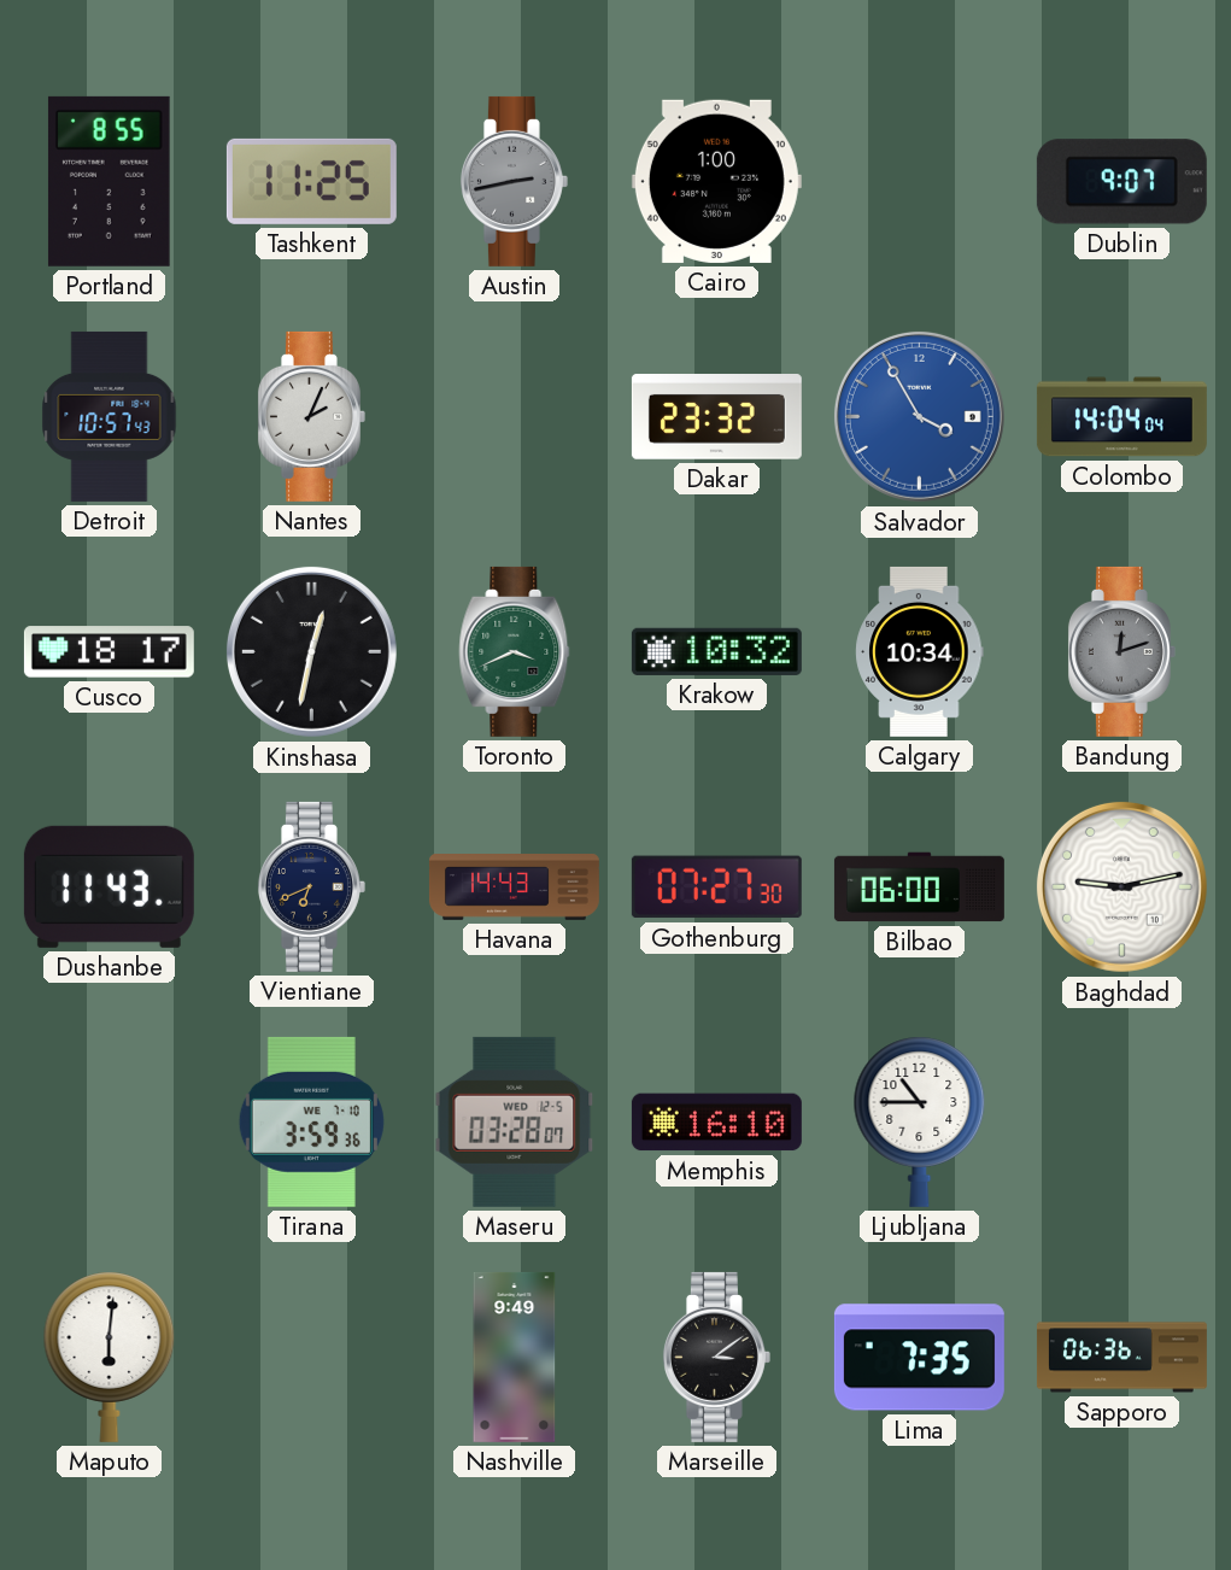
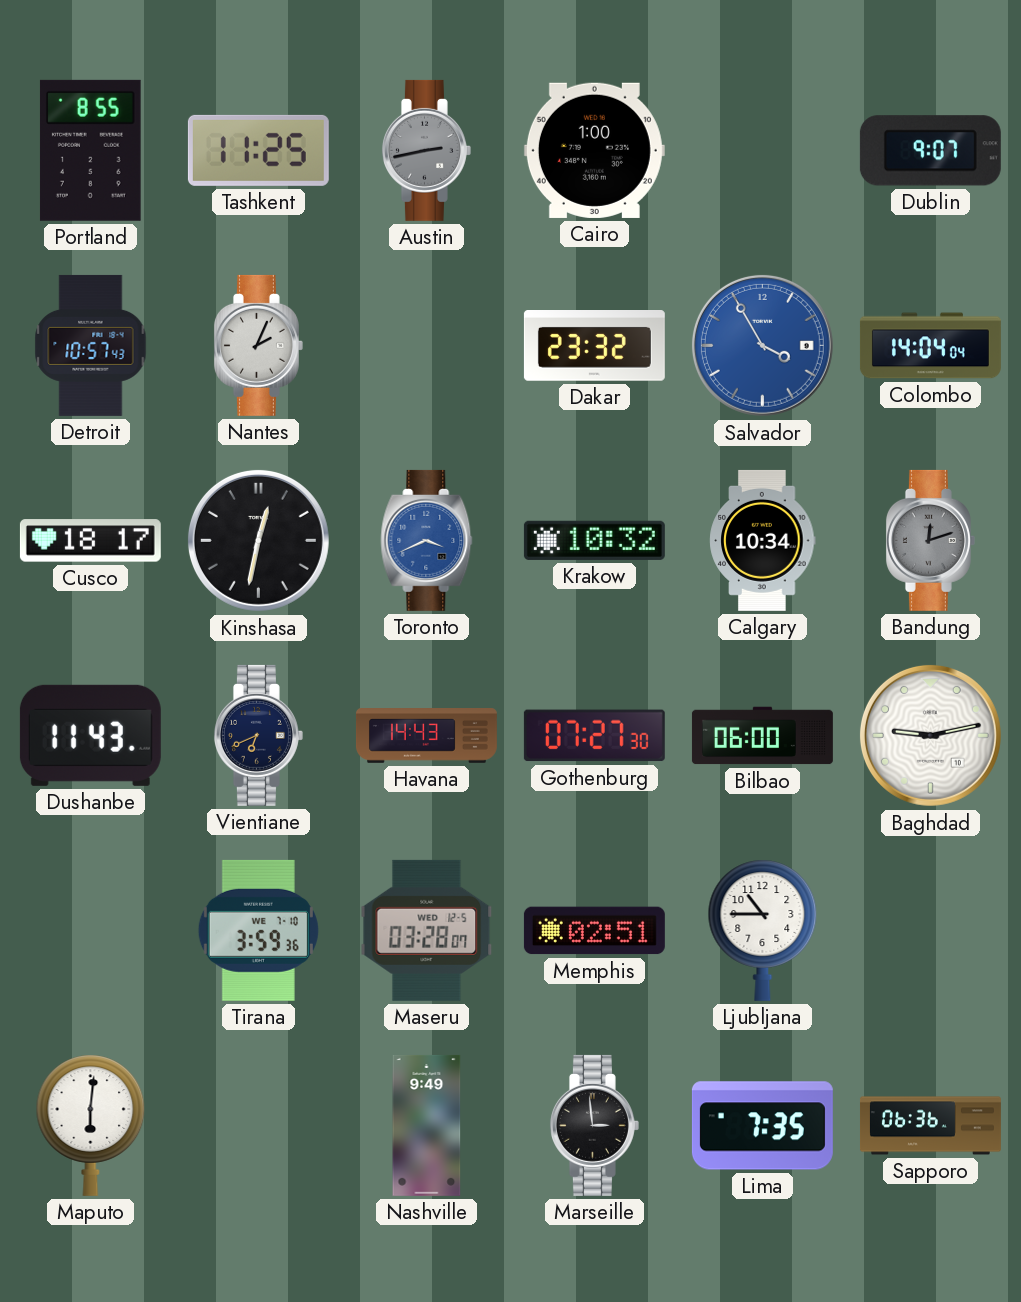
Toronto dial: green -> blue (427, 540)
Memphis: 16:10 -> 02:51 (594, 931)
Marseille: 3:09 -> 2:59 (594, 1125)
